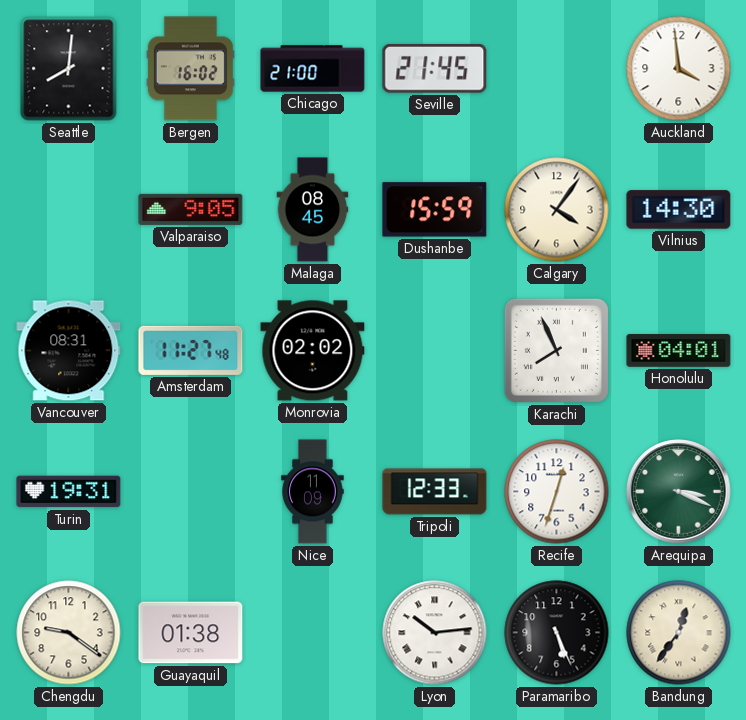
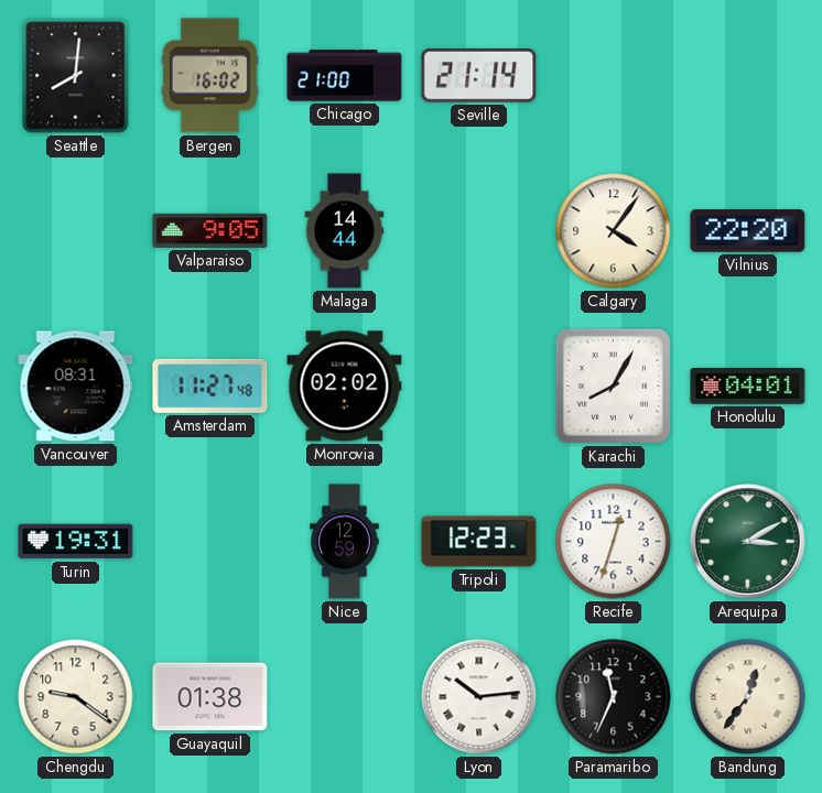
Seville: 21:45 -> 21:14 (479, 76)
Auckland: 3:59 -> none (679, 69)
Malaga: 08:45 -> 14:44 (345, 231)
Dushanbe: 15:59 -> none (435, 210)
Vilnius: 14:30 -> 22:20 (748, 231)
Karachi: 7:56 -> 8:05 (613, 385)
Nice: 11:09 -> 12:59 (345, 542)
Tripoli: 12:33 -> 12:23 (479, 542)
Arequipa: 3:19 -> 3:10 (748, 542)
Paramaribo: 5:26 -> 11:34 (614, 697)
